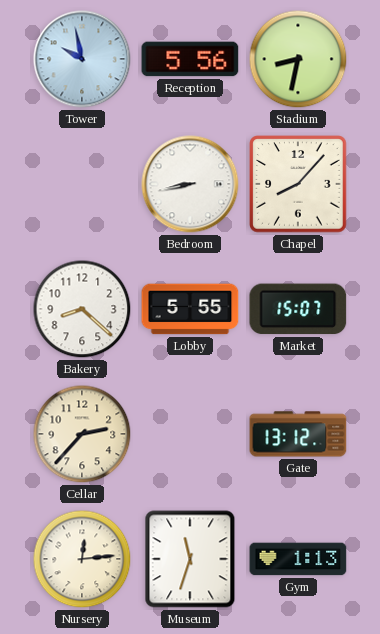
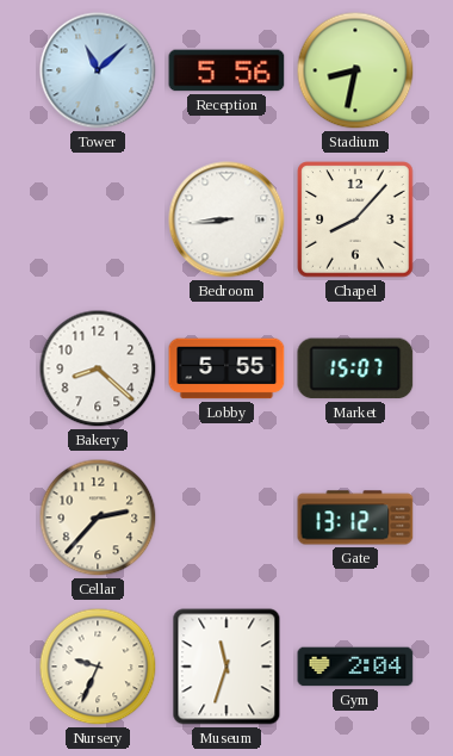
Tower: 9:58 -> 11:08 (98, 70)
Bedroom: 8:43 -> 8:44 (226, 219)
Nursery: 12:14 -> 9:34 (98, 667)
Gym: 1:13 -> 2:04 (355, 667)
